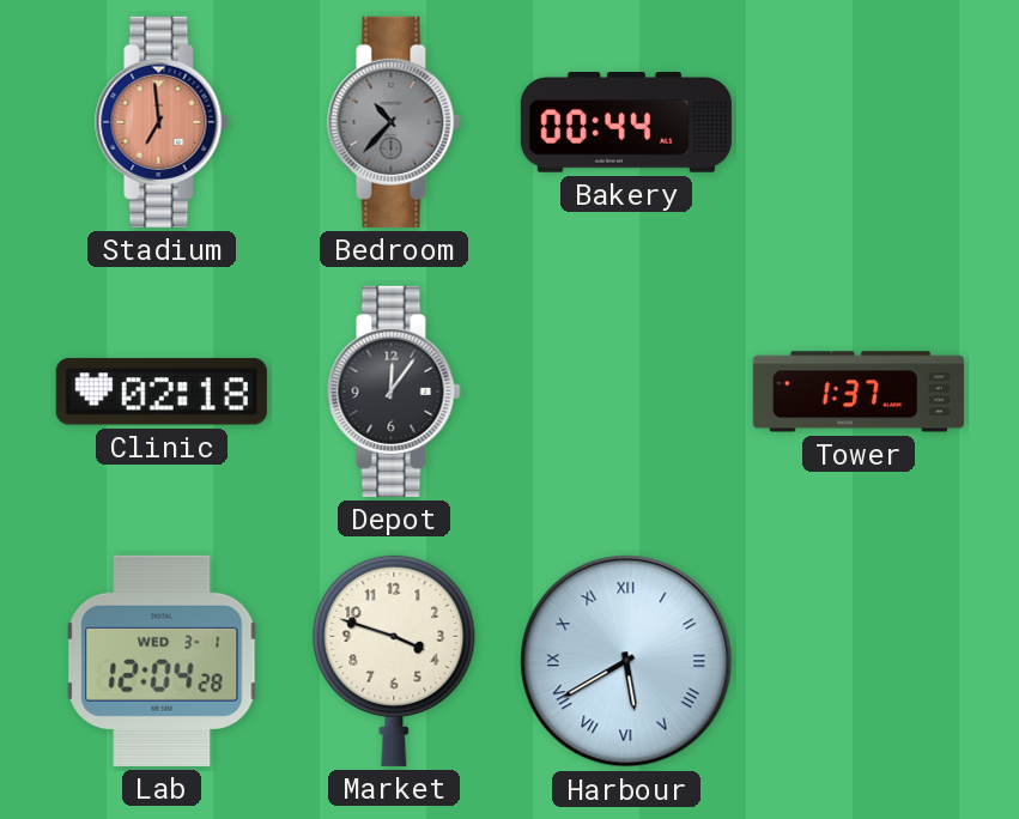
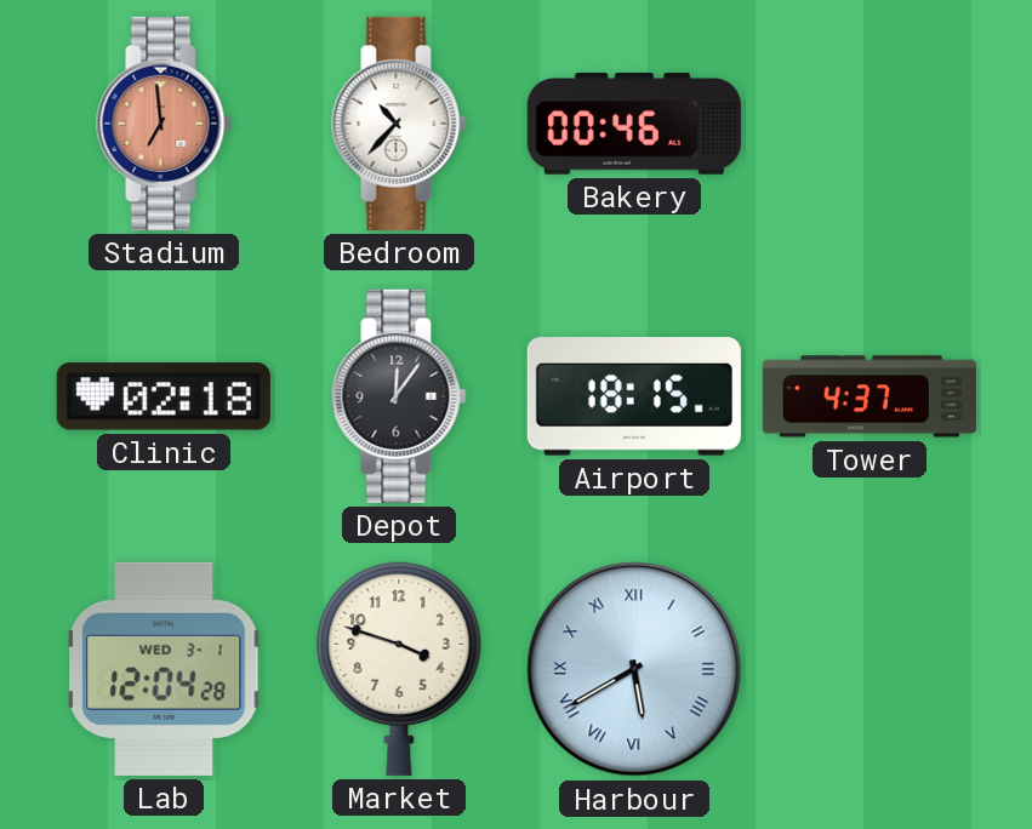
Bedroom dial: grey -> white (399, 124)
Bakery: 00:44 -> 00:46 (634, 125)
Airport: none -> 18:15 (634, 396)
Tower: 1:37 -> 4:37 (869, 396)
